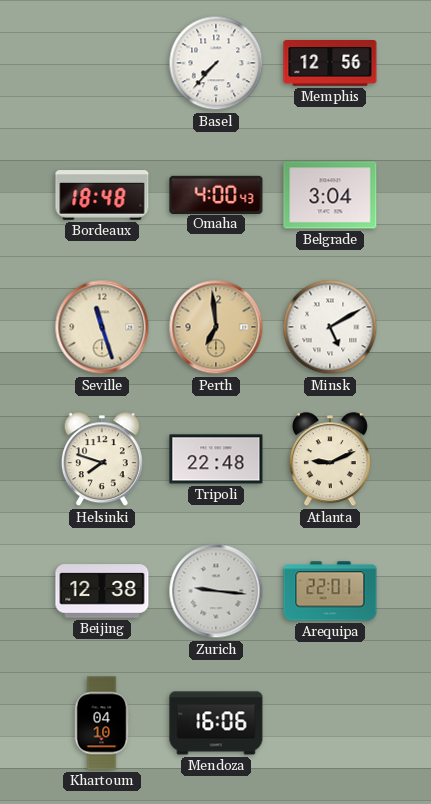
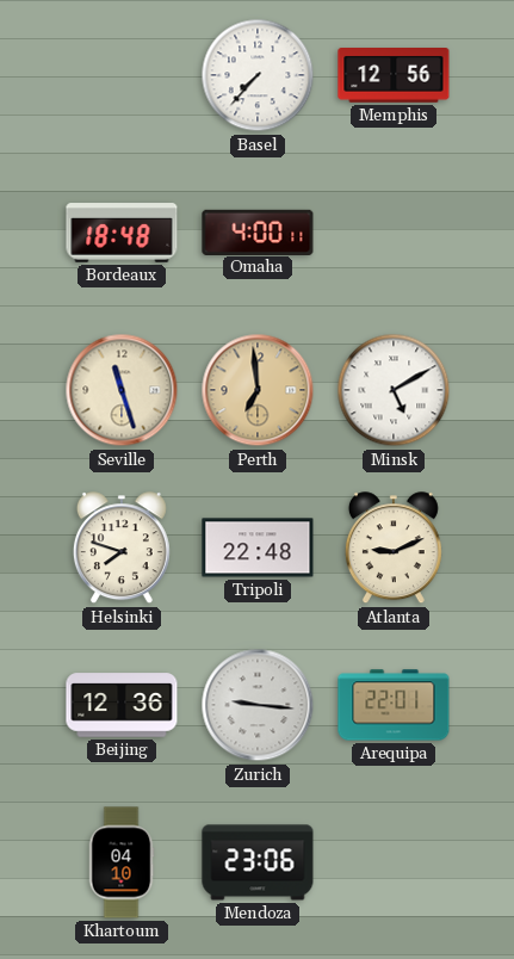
Omaha: 4:00:43 -> 4:00:11 (258, 231)
Belgrade: 3:04 -> none (330, 195)
Beijing: 12:38 -> 12:36 (122, 705)
Mendoza: 16:06 -> 23:06 (258, 862)
